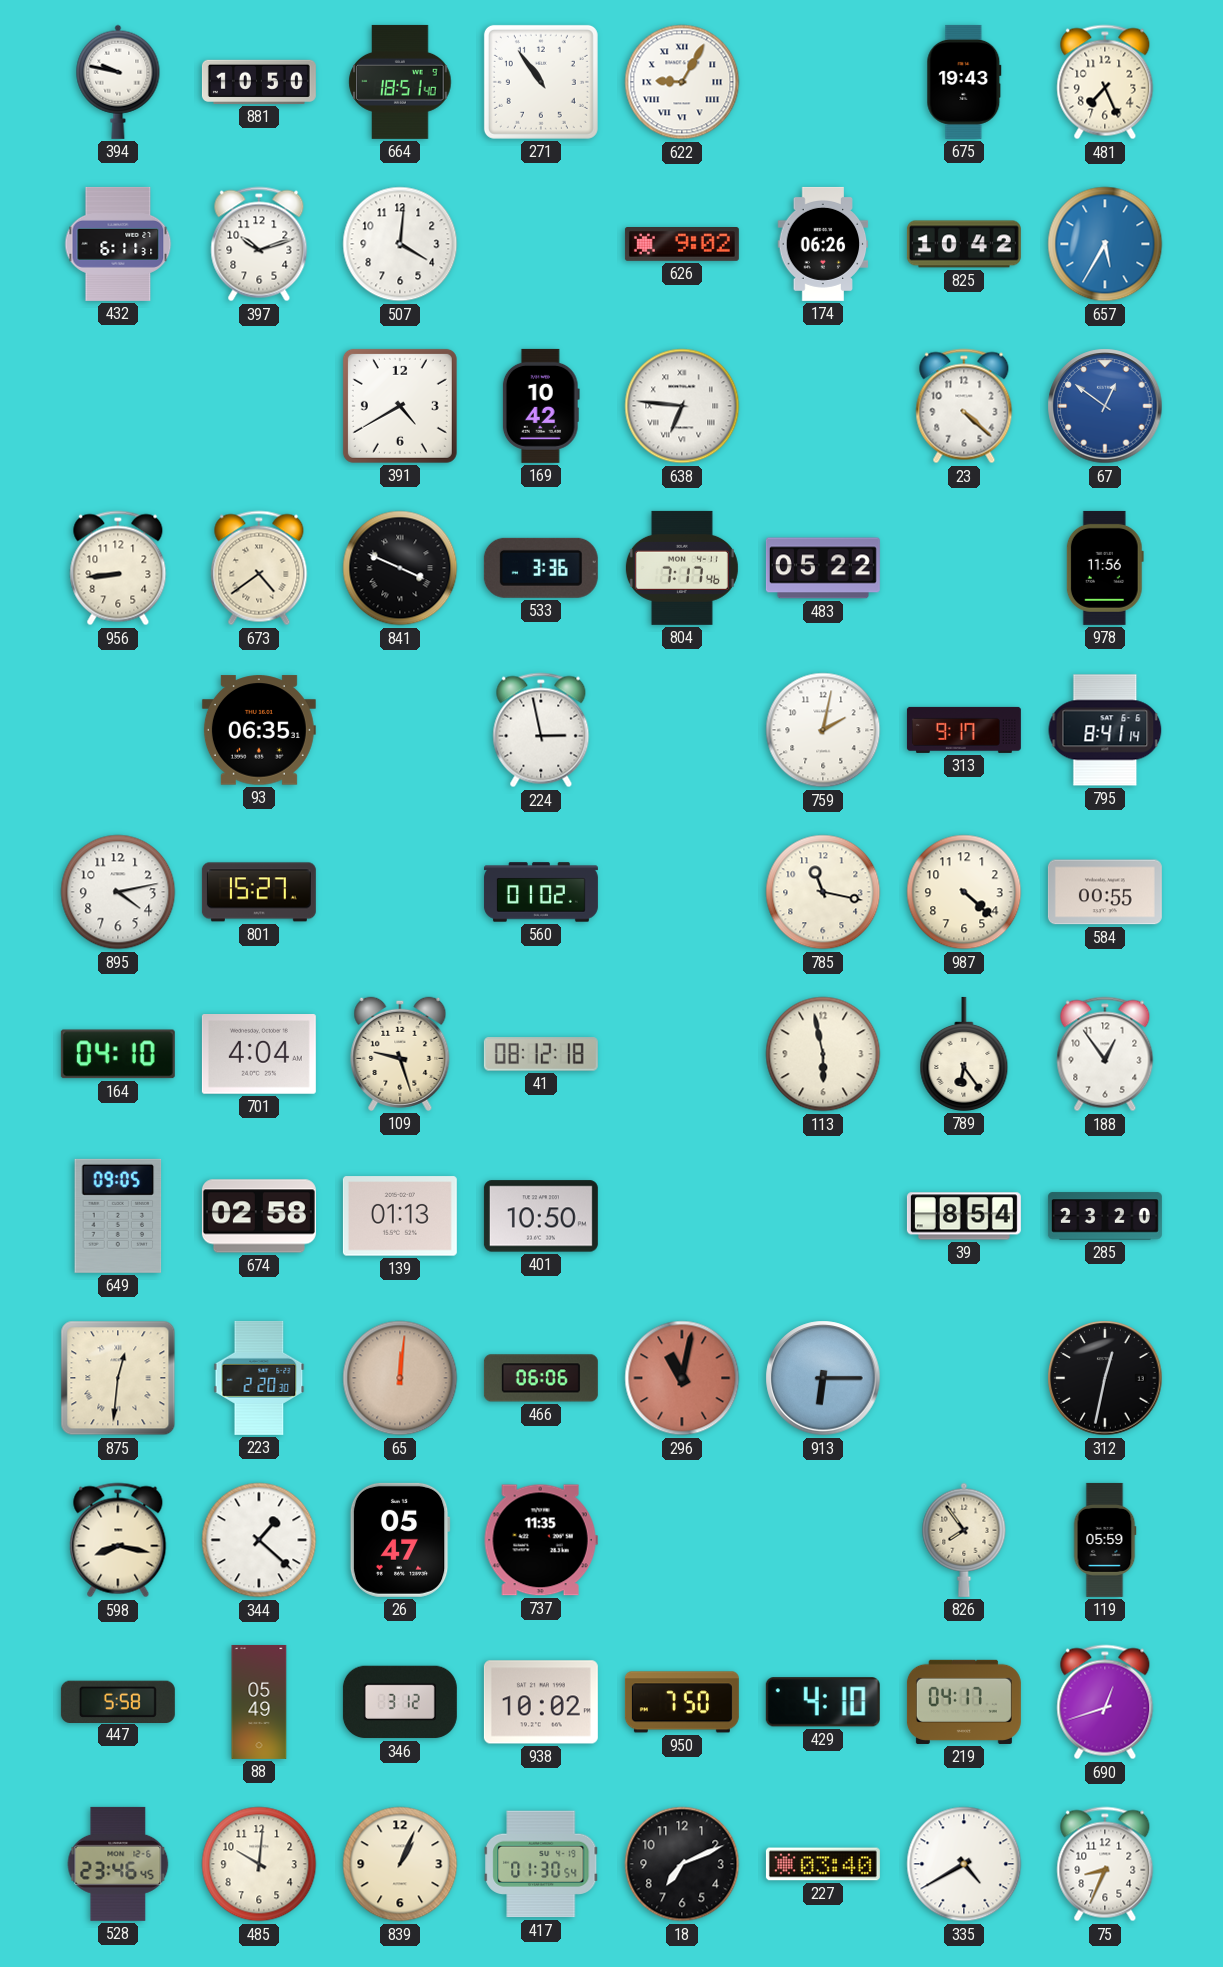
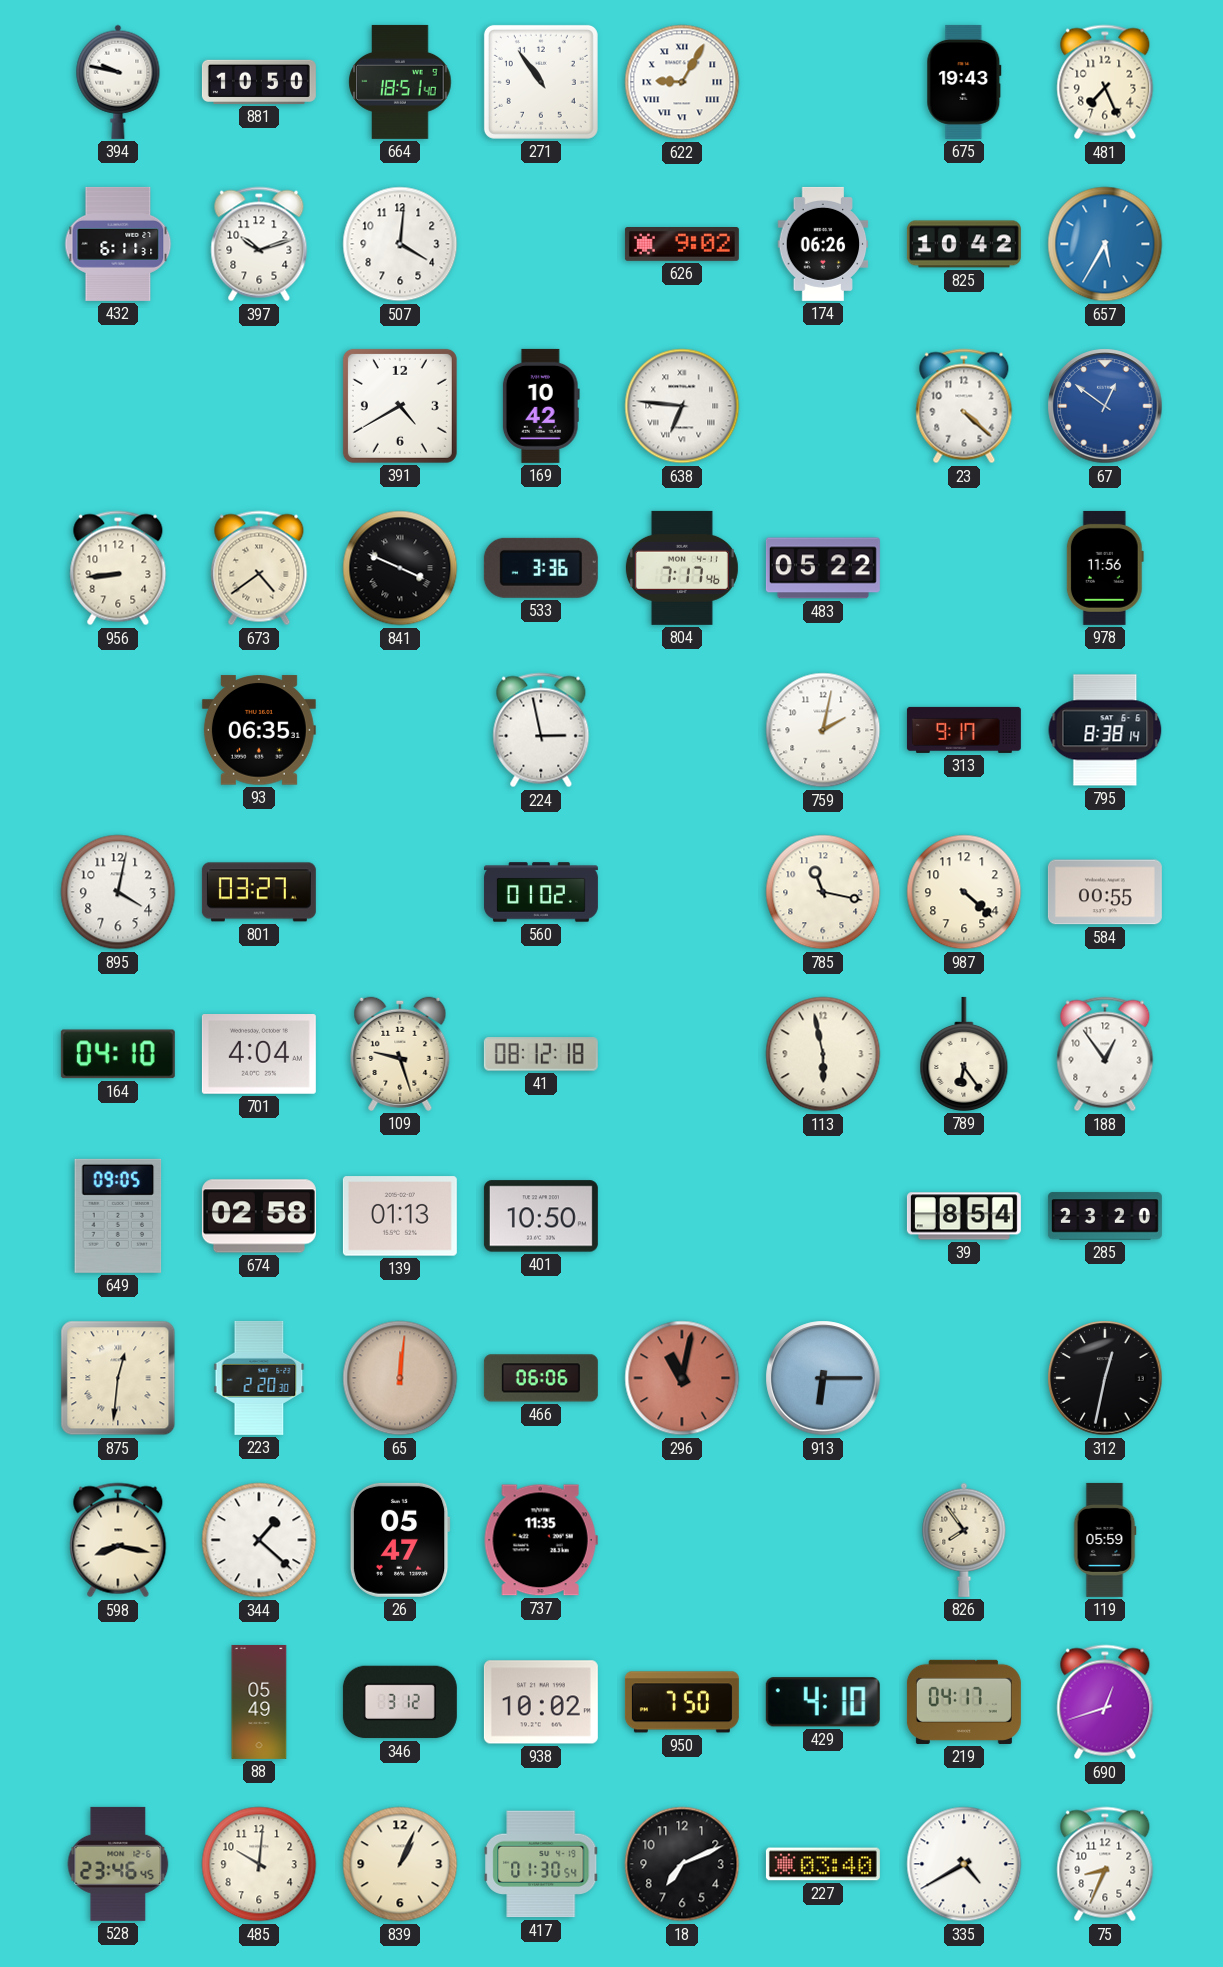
795: 8:41 -> 8:38 (1105, 730)
895: 4:13 -> 4:02 (118, 892)
801: 15:27 -> 03:27 (259, 892)
447: 5:58 -> none (118, 1701)
